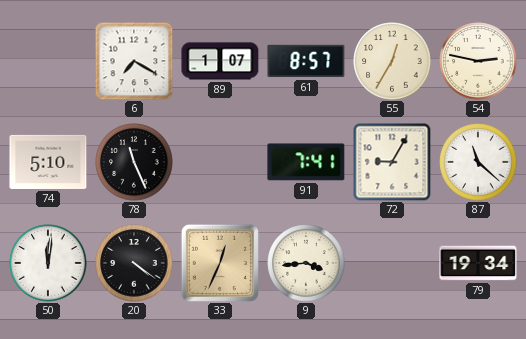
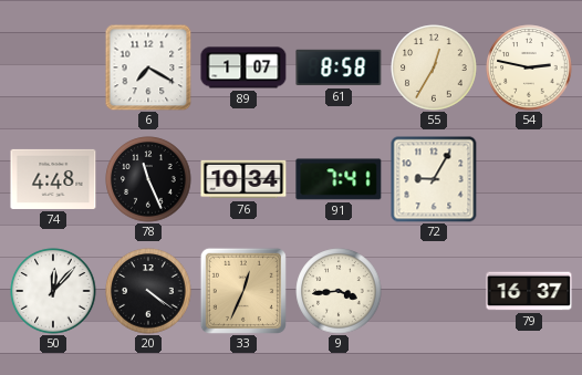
61: 8:57 -> 8:58 (339, 67)
74: 5:10 -> 4:48 (53, 179)
76: none -> 10:34 (243, 179)
87: 11:22 -> none (478, 162)
50: 12:01 -> 12:07 (53, 291)
79: 19:34 -> 16:37 (529, 291)
